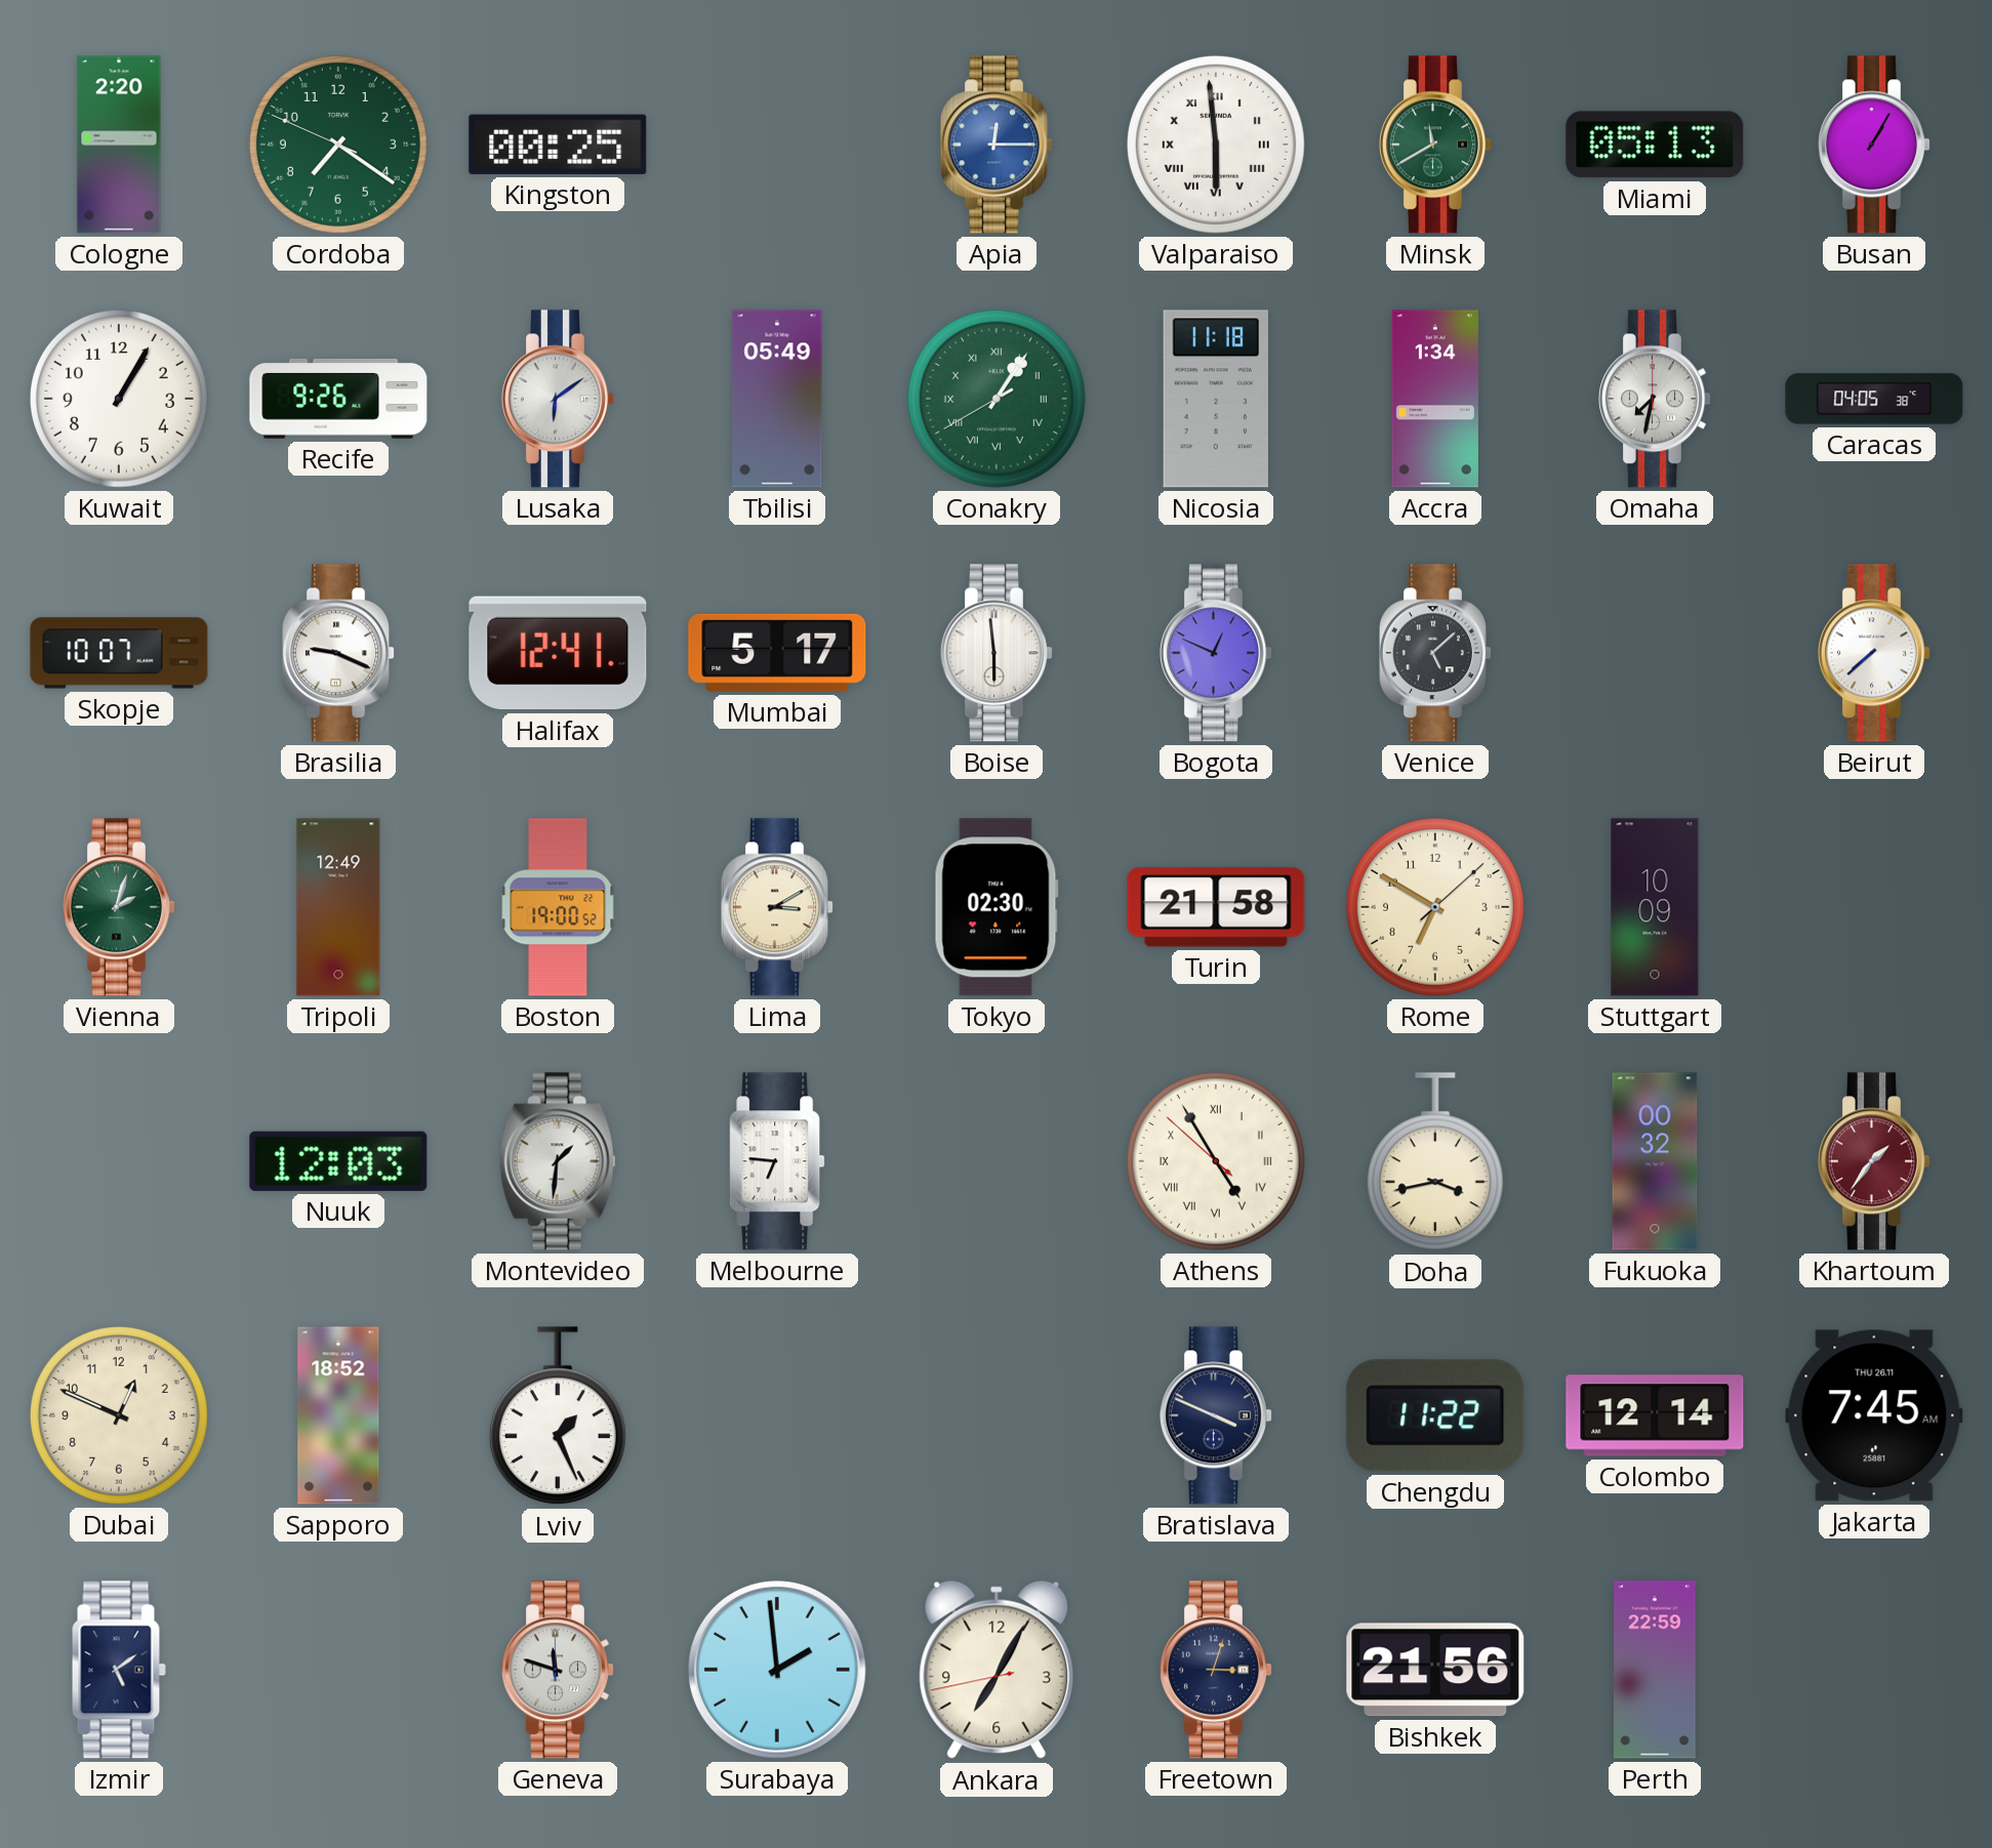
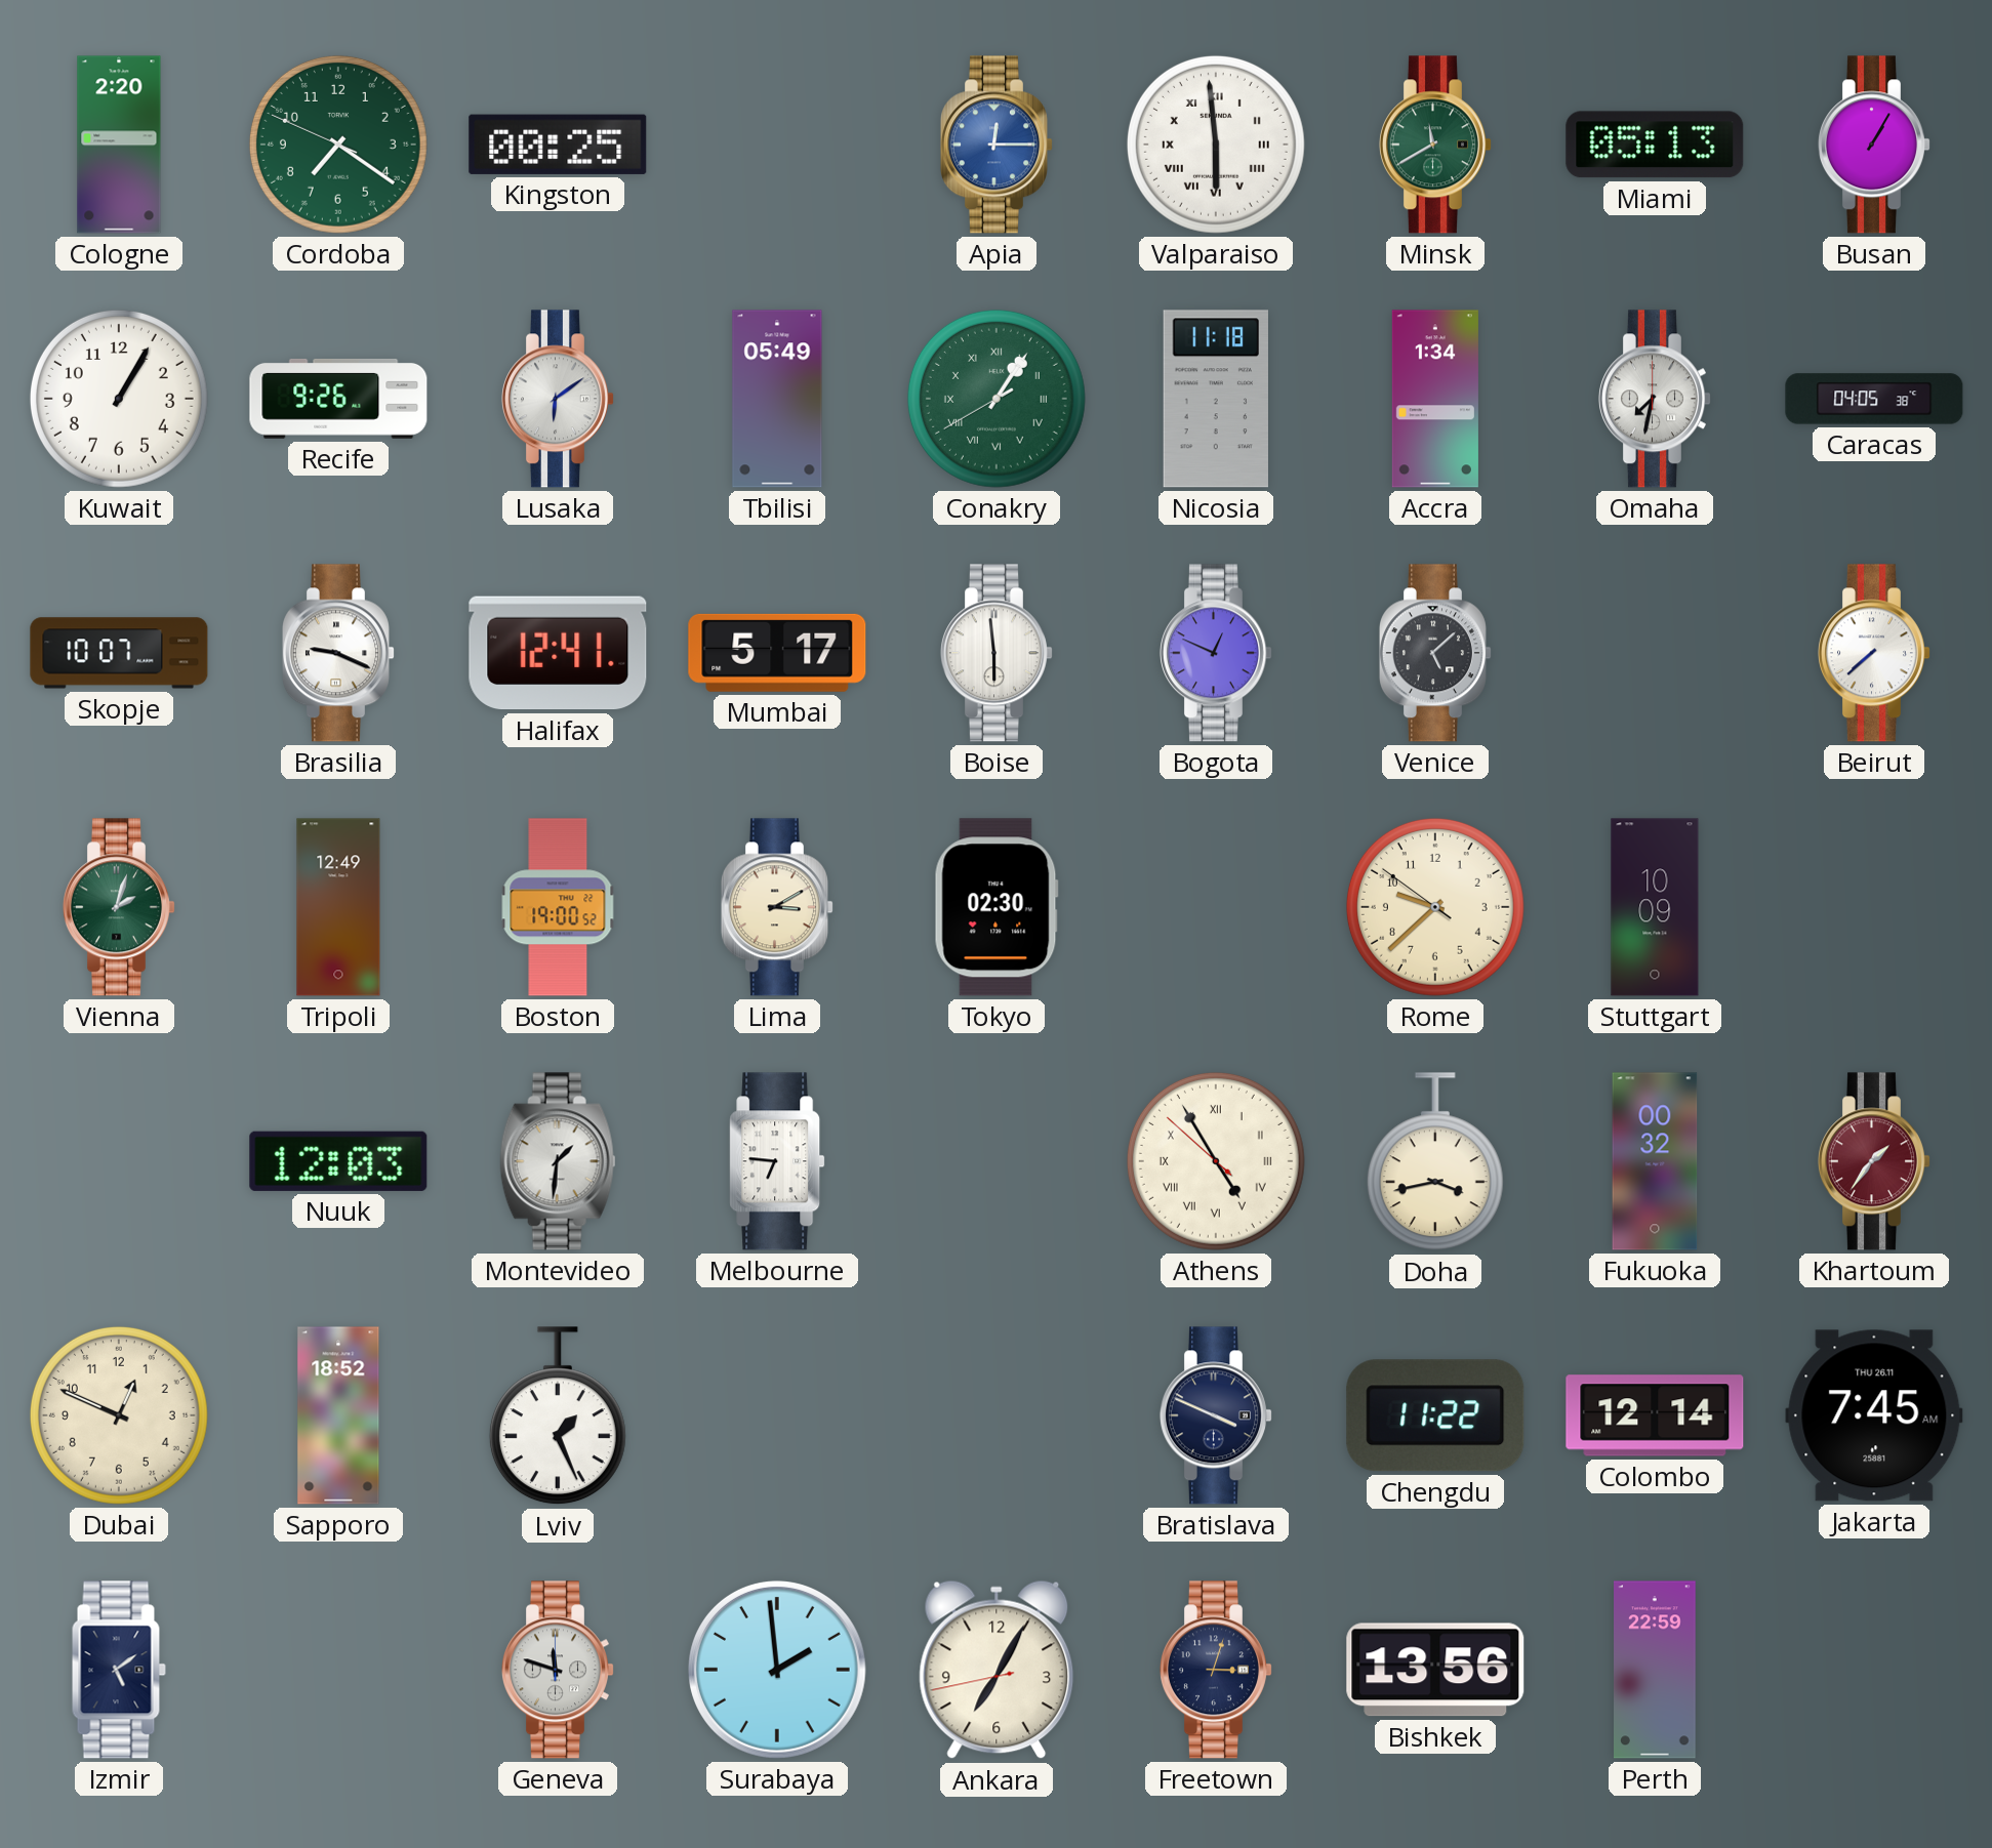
Turin: 21:58 -> none (1216, 907)
Rome: 6:50 -> 9:37 (1435, 907)
Bishkek: 21:56 -> 13:56 (1435, 1670)
